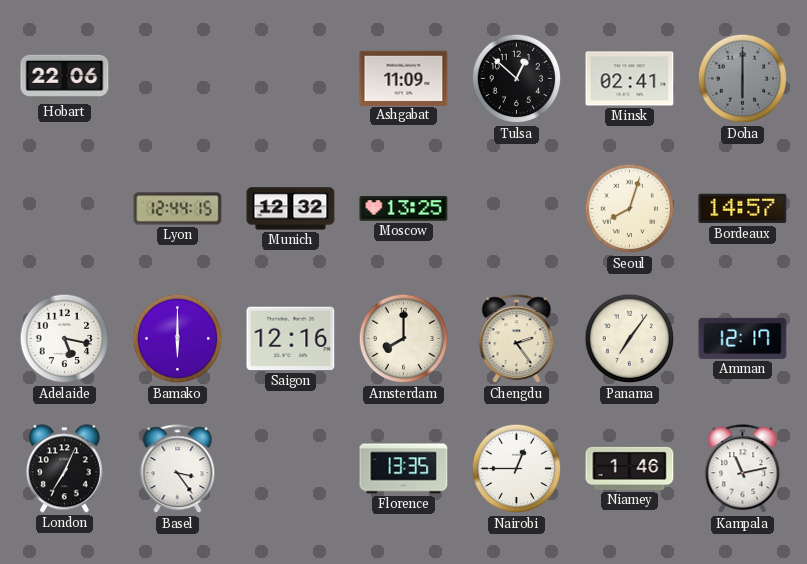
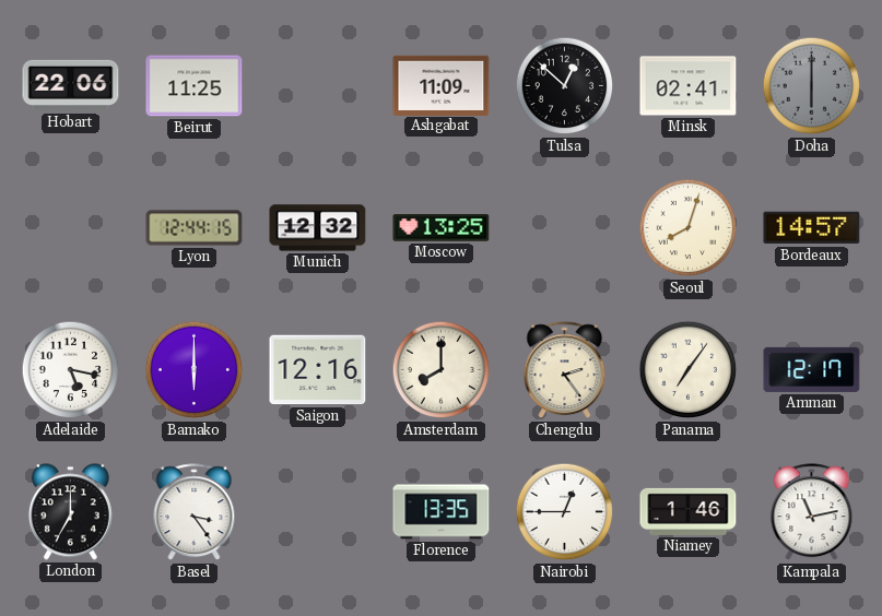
Beirut: none -> 11:25 (195, 86)
London: 7:04 -> 7:00 (70, 512)
